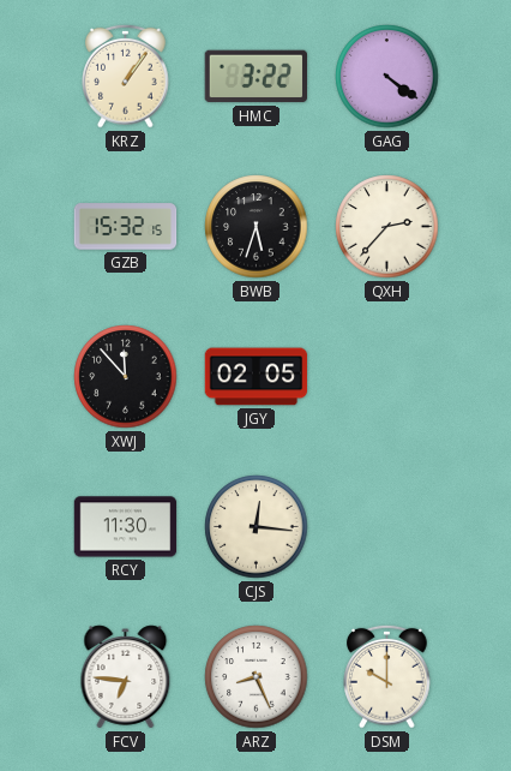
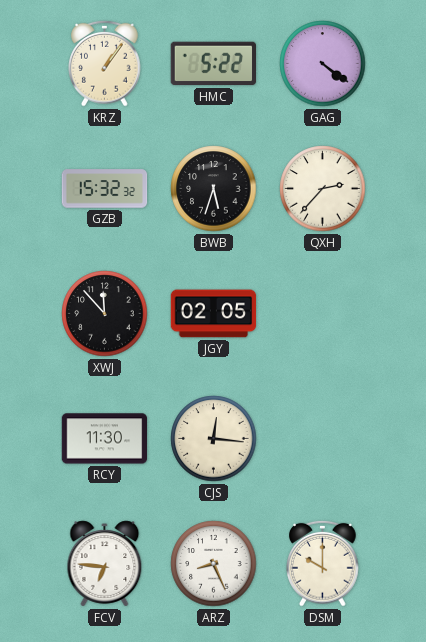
HMC: 3:22 -> 5:22 (213, 64)
GZB: 15:32:15 -> 15:32:32 (105, 189)
